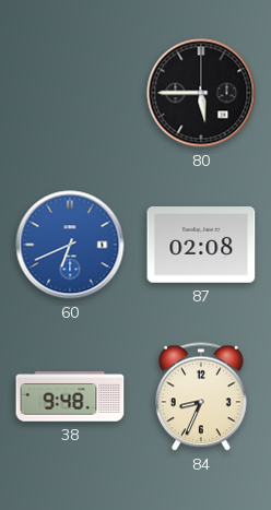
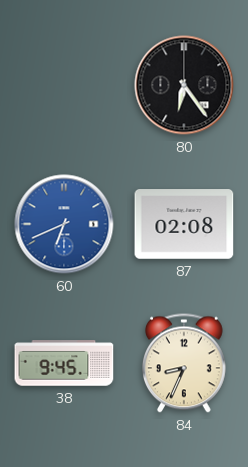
80: 5:45 -> 6:24 (184, 85)
38: 9:48 -> 9:45 (64, 363)
